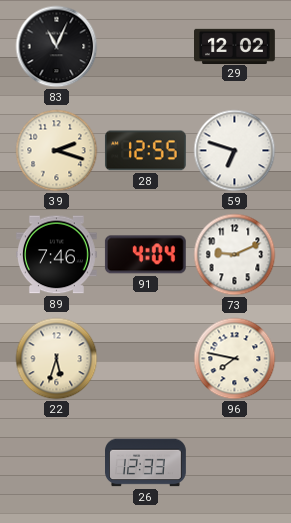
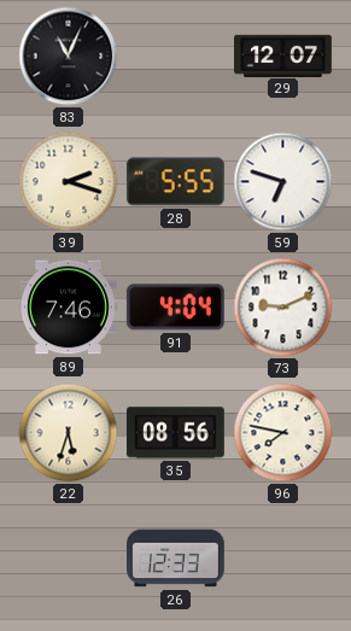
29: 12:02 -> 12:07 (283, 55)
28: 12:55 -> 5:55 (175, 182)
35: none -> 08:56 (176, 433)
